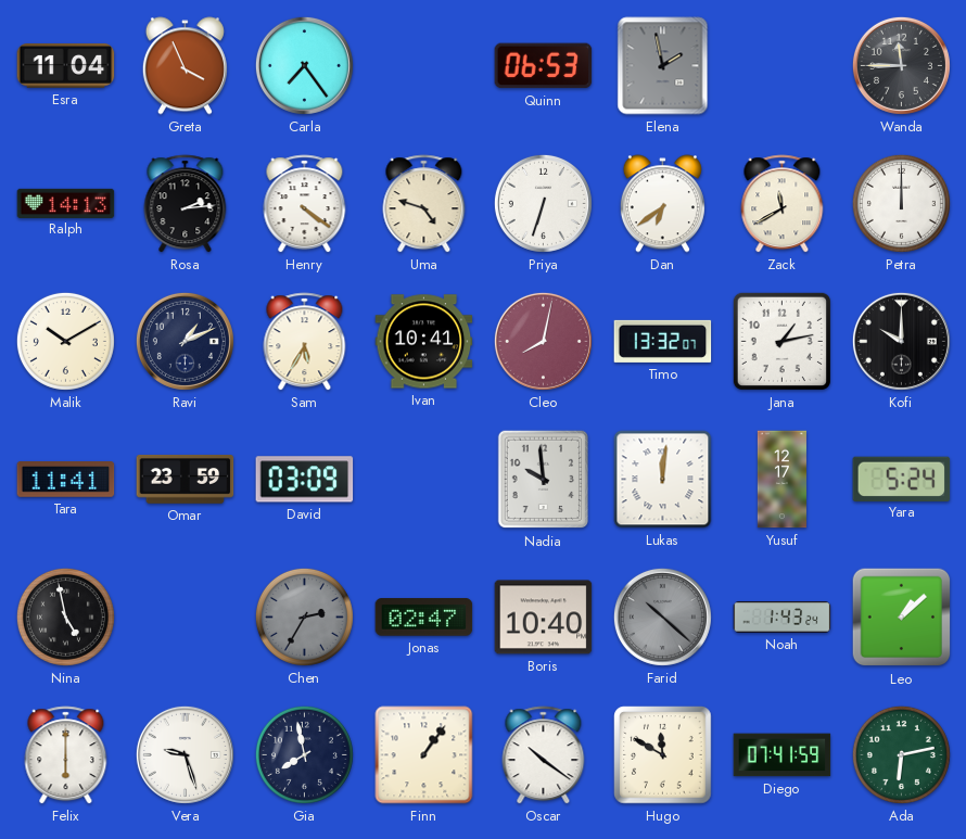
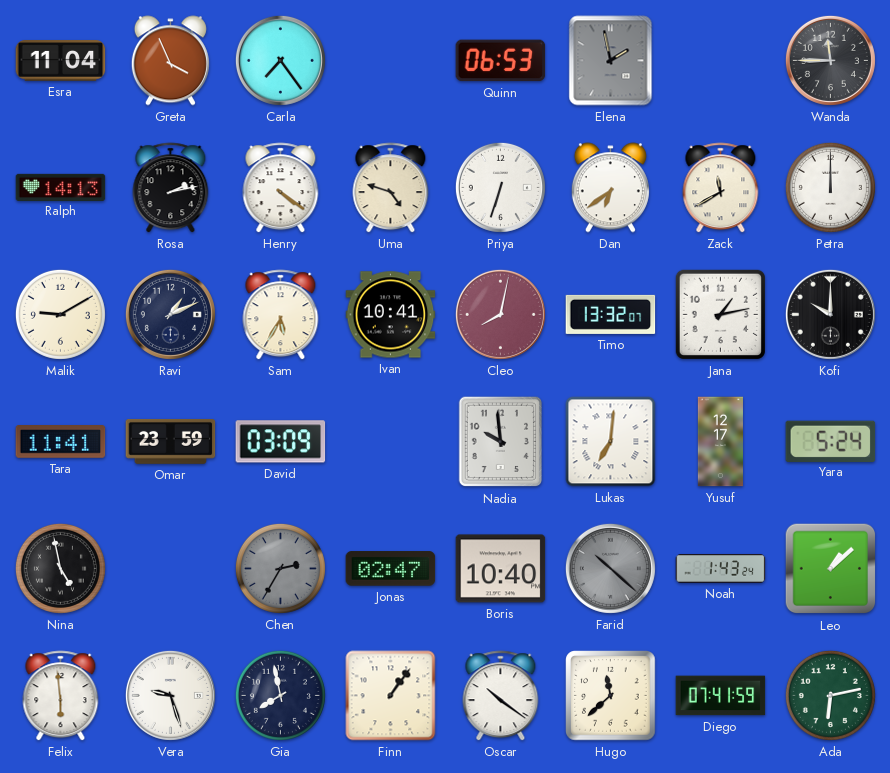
Rosa: 2:14 -> 2:13 (171, 188)
Malik: 10:10 -> 9:10 (60, 314)
Lukas: 12:01 -> 7:01 (611, 442)
Felix: 6:00 -> 5:59 (61, 696)
Hugo: 11:50 -> 11:38 (611, 696)
